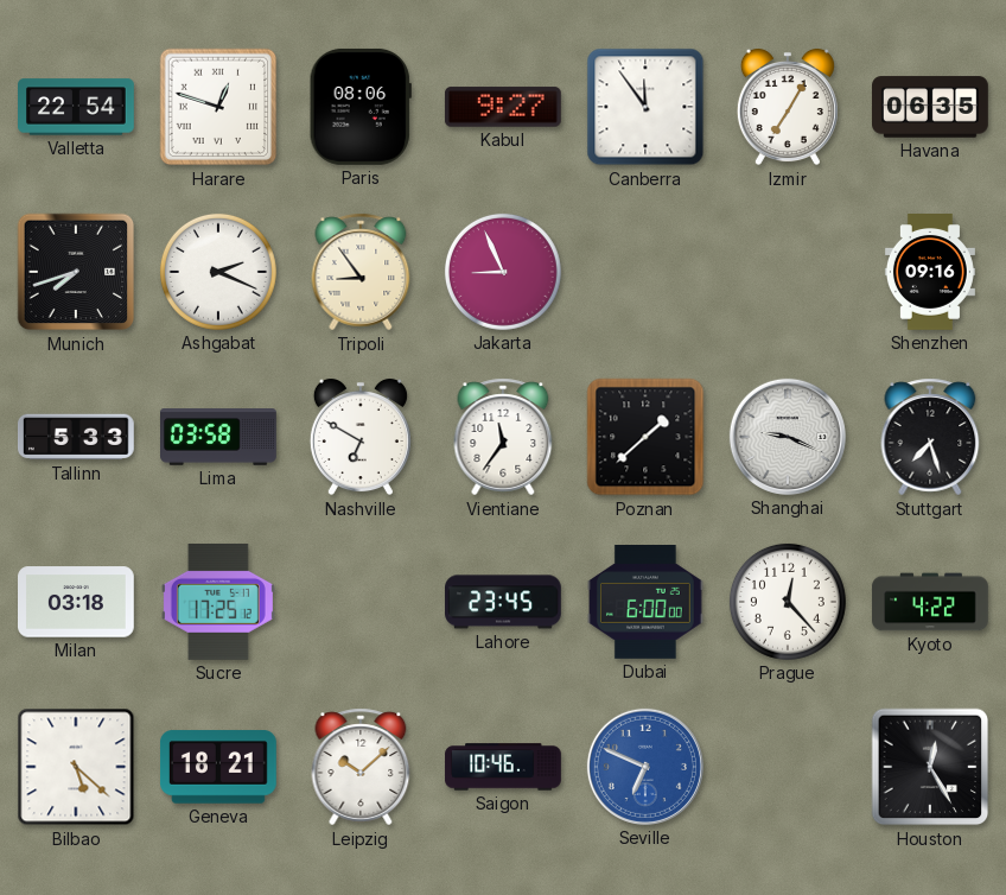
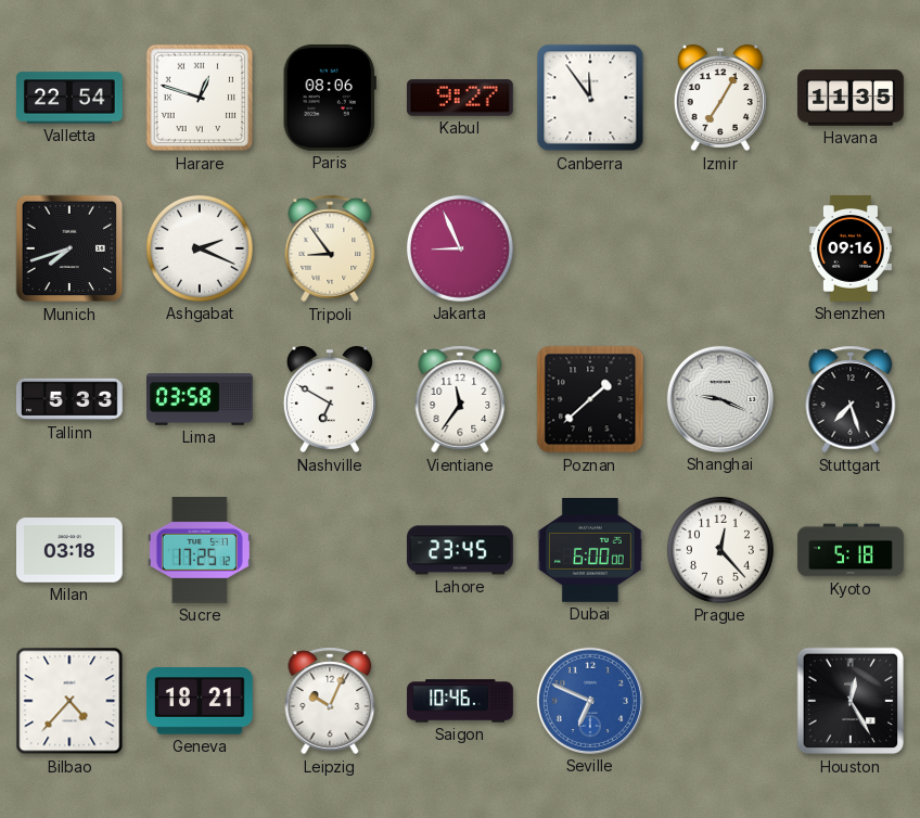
Havana: 06:35 -> 11:35 (852, 98)
Kyoto: 4:22 -> 5:18 (851, 550)
Bilbao: 5:22 -> 4:37 (69, 701)
Leipzig: 10:08 -> 10:04 (330, 701)
